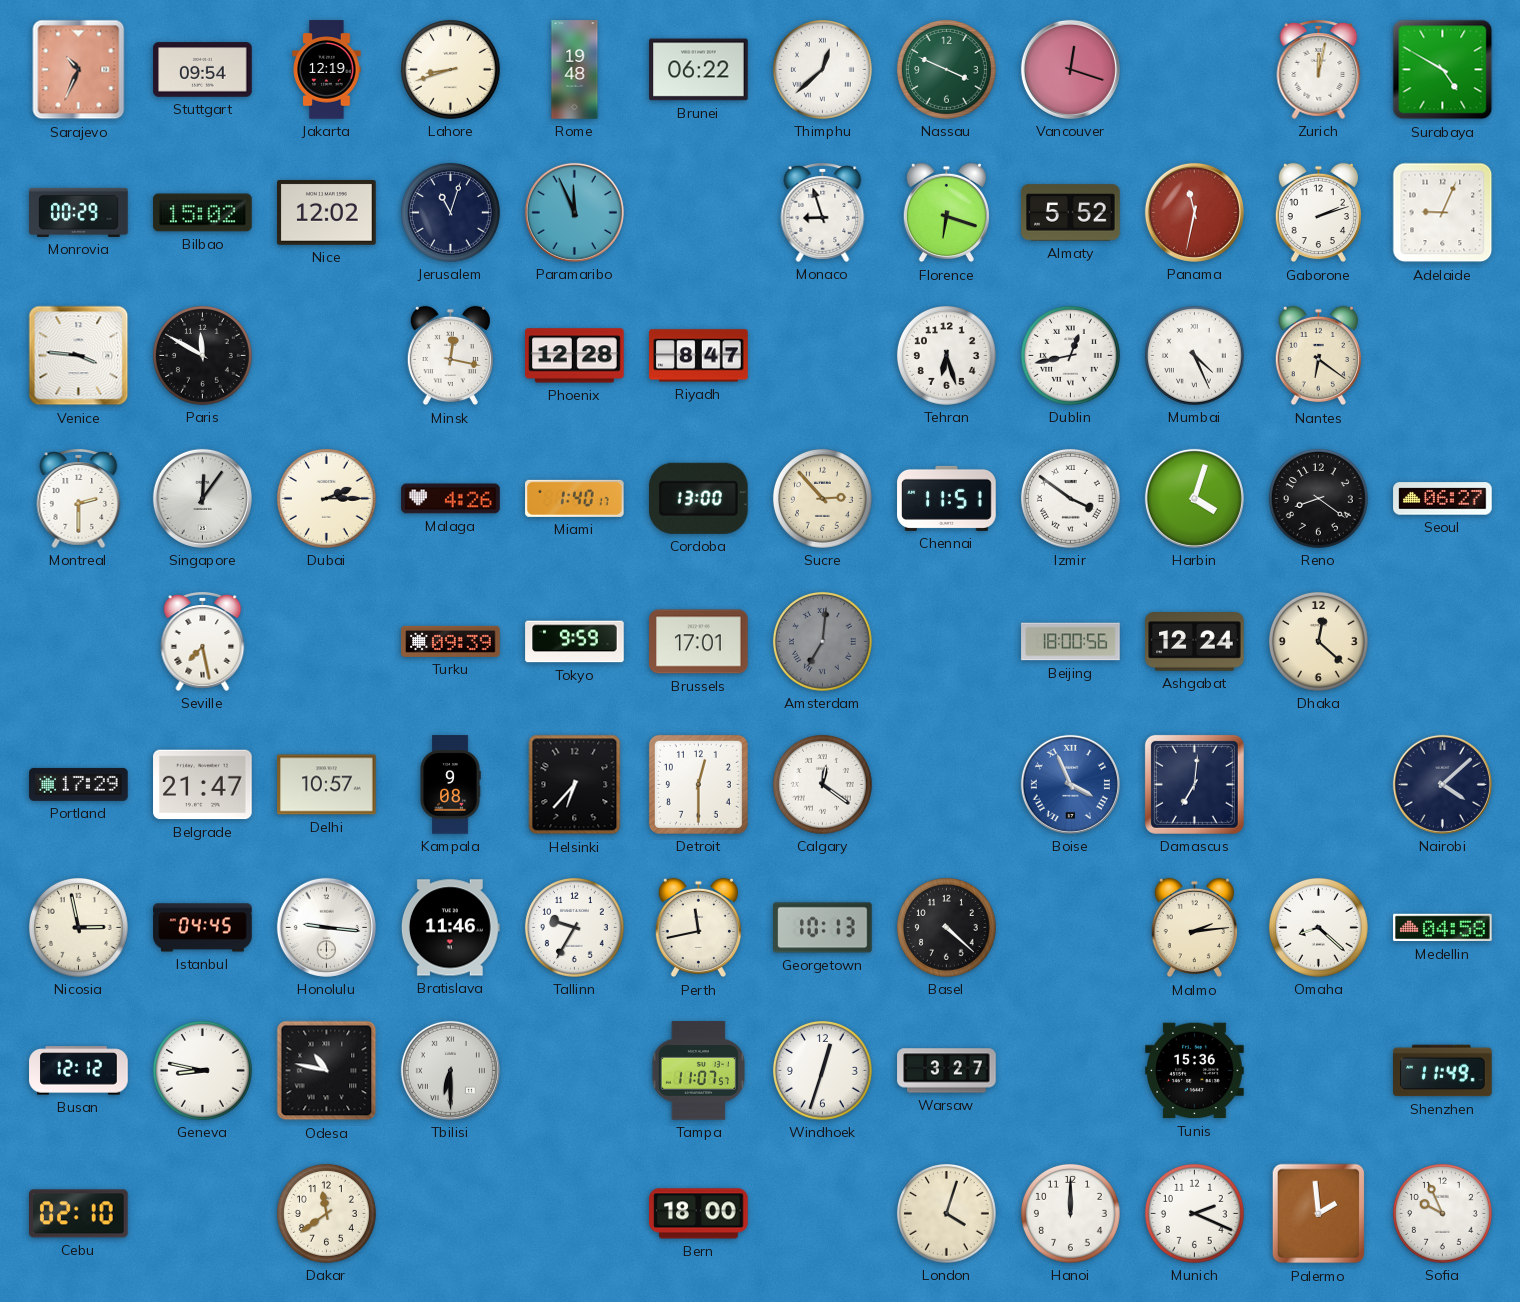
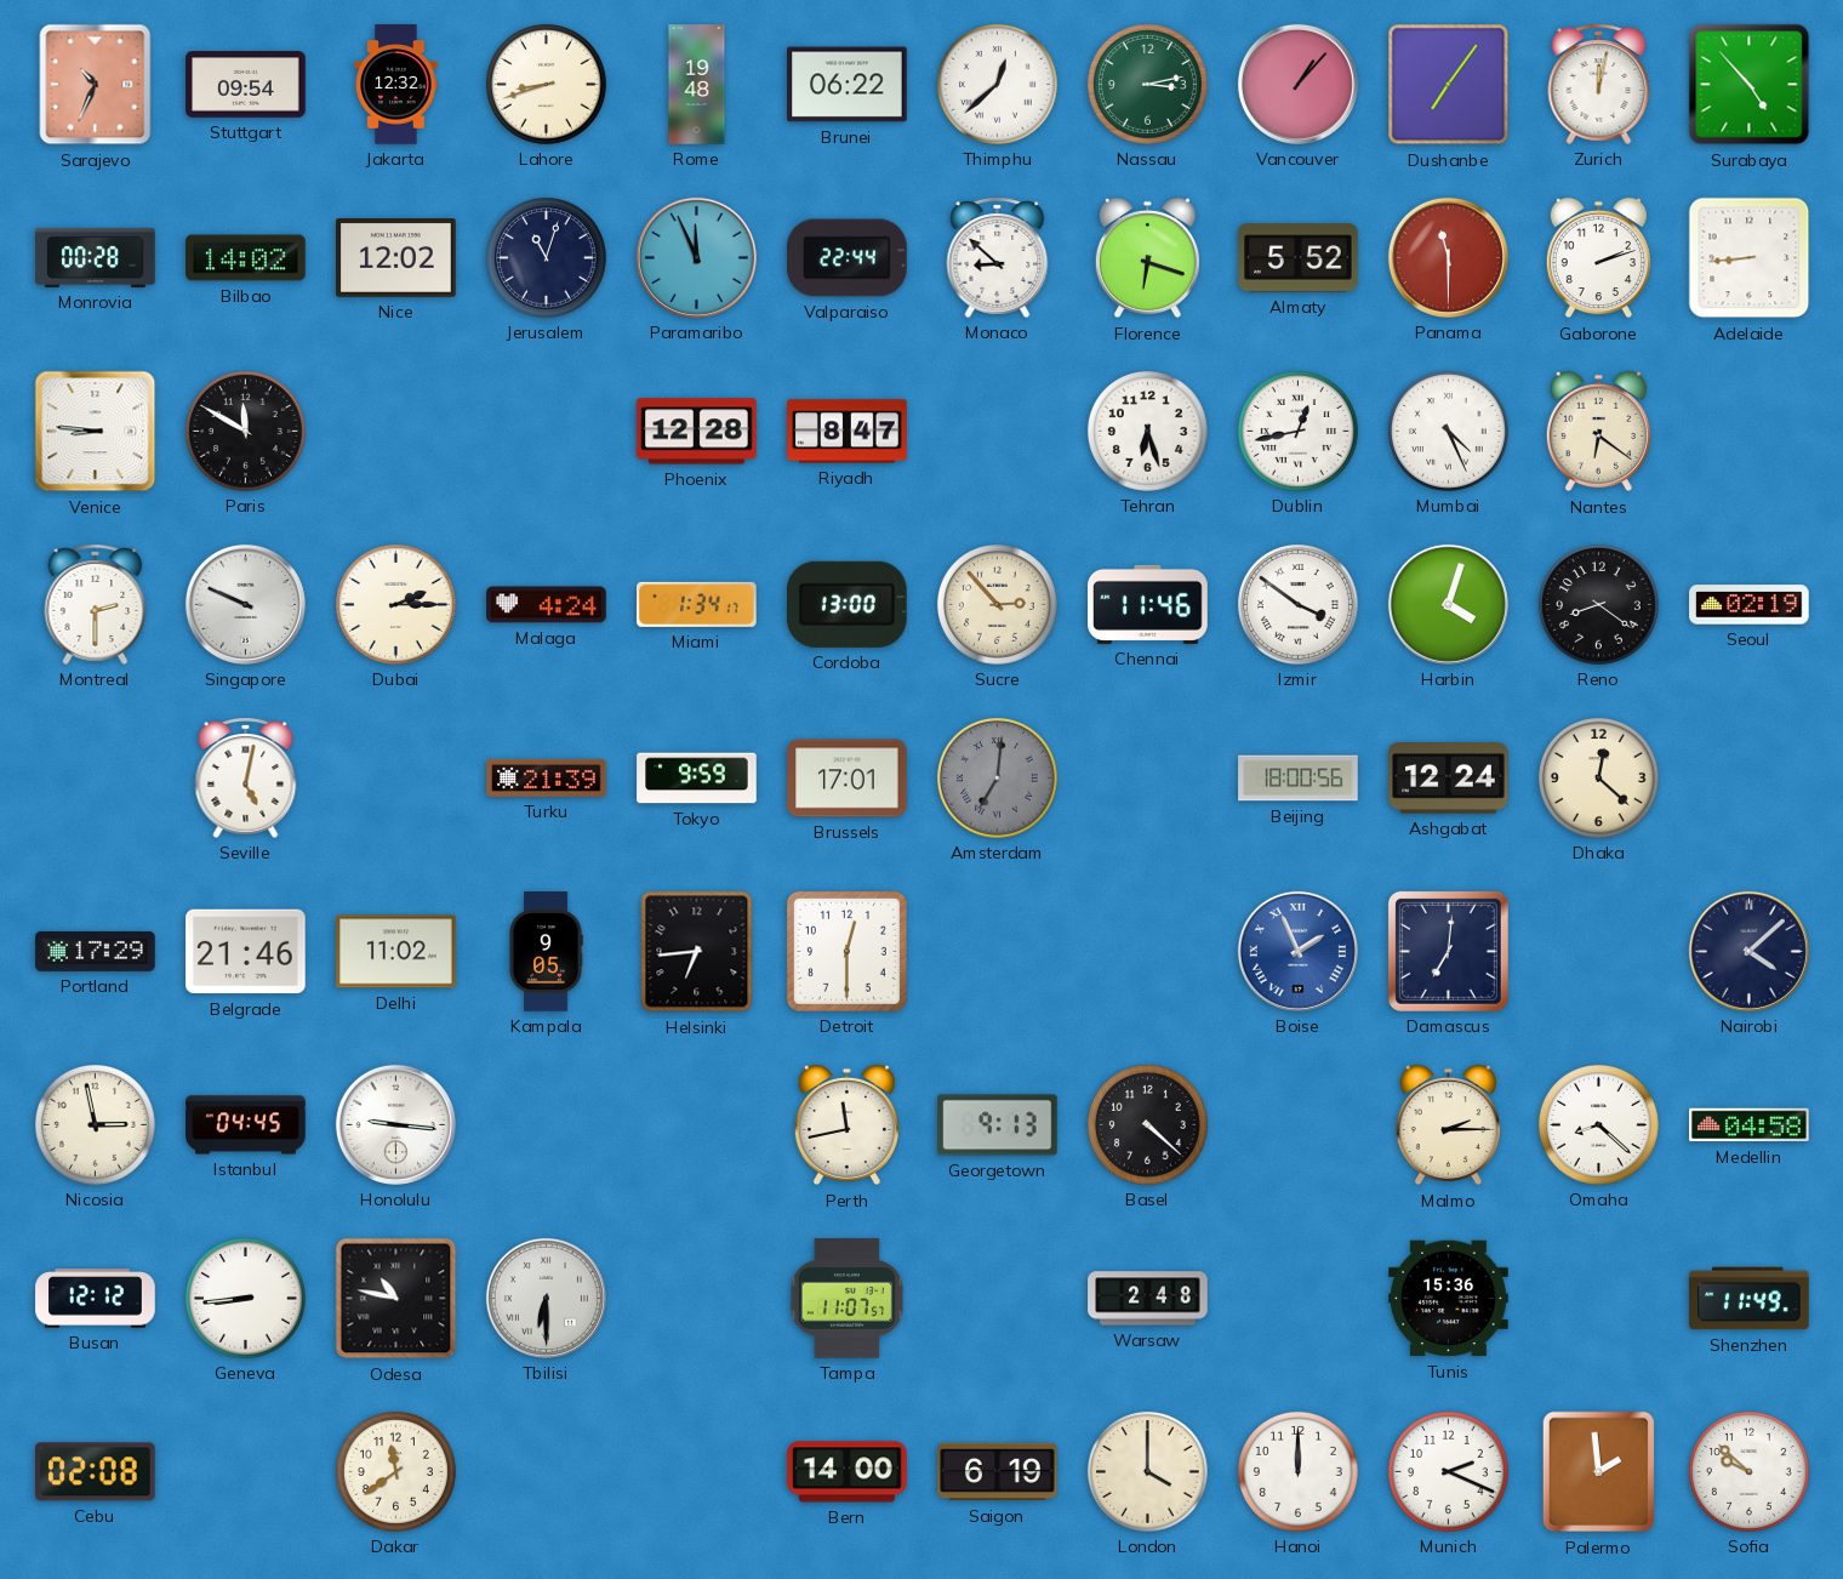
Jakarta: 12:19 -> 12:32 (396, 85)
Nassau: 3:49 -> 3:13 (1147, 84)
Vancouver: 12:18 -> 1:07 (1297, 84)
Dushanbe: none -> 7:06 (1449, 85)
Surabaya: 4:50 -> 4:53 (1750, 85)
Monrovia: 00:29 -> 00:28 (96, 257)
Bilbao: 15:02 -> 14:02 (246, 258)
Valparaiso: none -> 22:44 (848, 258)
Monaco: 8:57 -> 8:52 (998, 257)
Panama: 11:32 -> 11:30 (1448, 257)
Adelaide: 9:04 -> 8:44 (1750, 258)
Venice: 3:46 -> 8:46 (96, 432)
Minsk: 12:17 -> none (450, 356)
Singapore: 12:06 -> 9:49 (245, 604)
Malaga: 4:26 -> 4:24 (547, 605)
Miami: 1:40 -> 1:34 (697, 604)
Chennai: 11:51 -> 11:46 (1148, 604)
Seoul: 06:27 -> 02:19 (1750, 605)
Seville: 7:28 -> 5:02 (246, 777)
Turku: 09:39 -> 21:39 (547, 777)
Belgrade: 21:47 -> 21:46 (246, 952)
Delhi: 10:57 -> 11:02 (396, 952)
Kampala: 9:08 -> 9:05 (546, 952)
Helsinki: 6:37 -> 6:44 (697, 952)
Calgary: 12:21 -> none (822, 784)
Boise: 3:56 -> 1:56 (1297, 951)
Bratislava: 11:46 -> none (450, 928)
Tallinn: 9:35 -> none (574, 927)
Georgetown: 10:13 -> 9:13 (998, 1125)
Malmo: 2:14 -> 2:15 (1448, 1125)
Geneva: 8:47 -> 8:44 (245, 1298)
Windhoek: 12:33 -> none (822, 1070)
Warsaw: 3:27 -> 2:48 (1148, 1299)
Cebu: 02:10 -> 02:08 (96, 1472)
Bern: 18:00 -> 14:00 (848, 1472)
Saigon: none -> 6:19 (998, 1472)
London: 4:03 -> 4:00 (1147, 1471)
Sofia: 9:56 -> 9:52 (1748, 1471)
